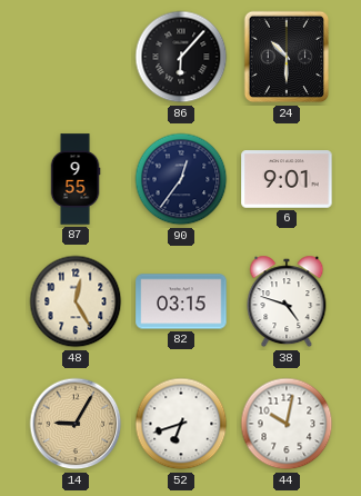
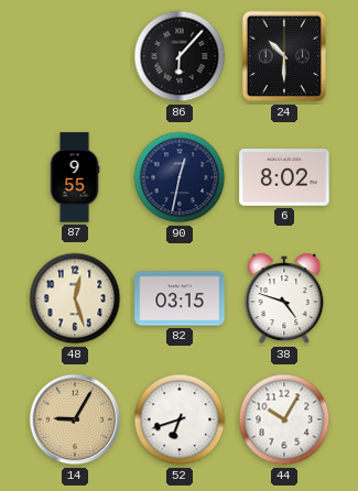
90: 12:36 -> 12:32 (180, 177)
6: 9:01 -> 8:02 (284, 177)
48: 12:25 -> 12:27 (75, 298)
44: 10:02 -> 10:05 (284, 419)
